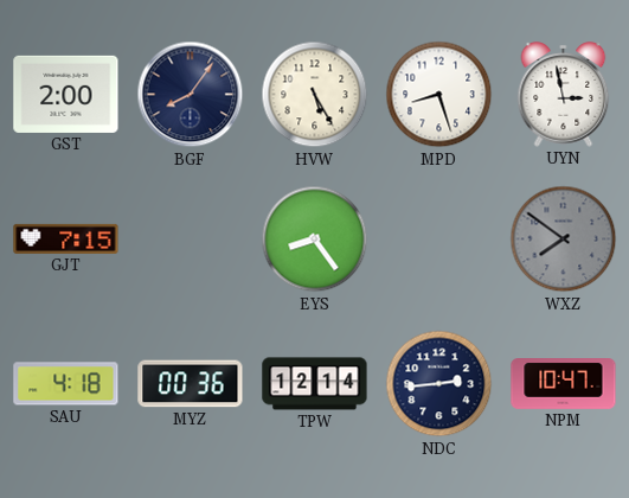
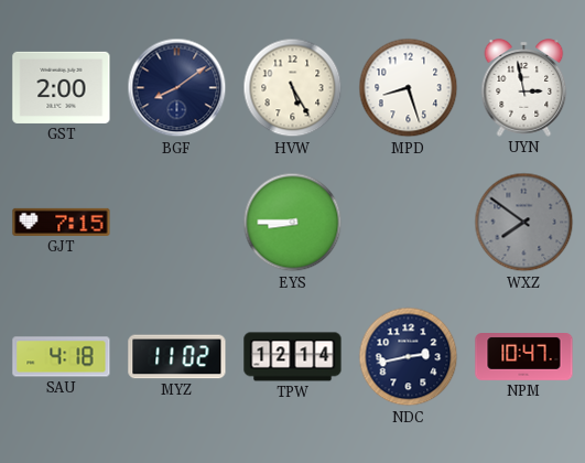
BGF: 8:06 -> 8:09 (177, 88)
EYS: 8:24 -> 8:45 (293, 223)
MYZ: 00:36 -> 11:02 (177, 357)
NDC: 2:44 -> 2:43 (409, 357)
